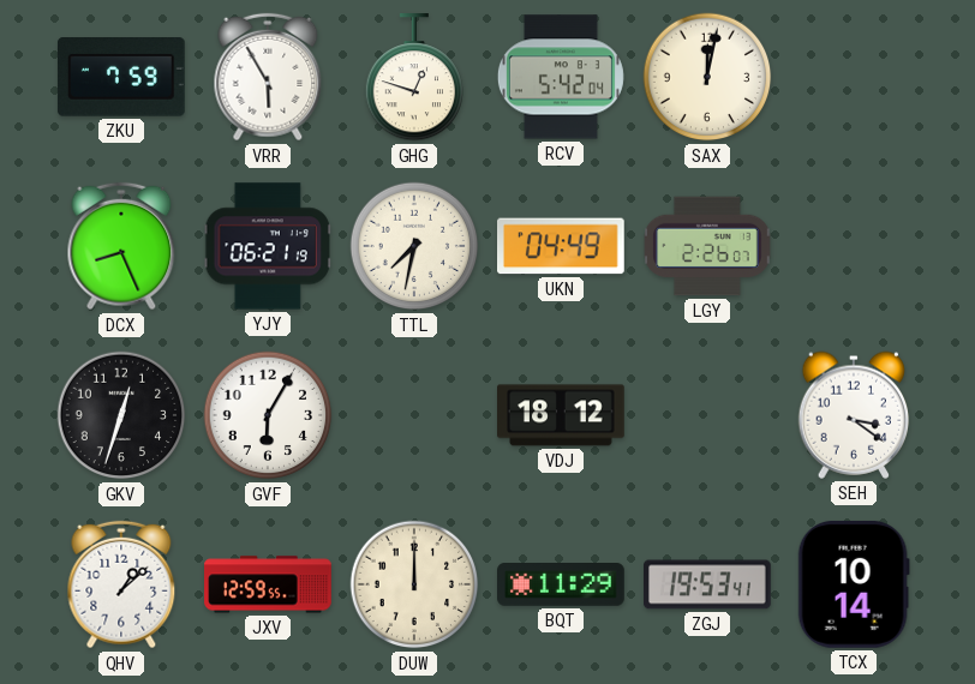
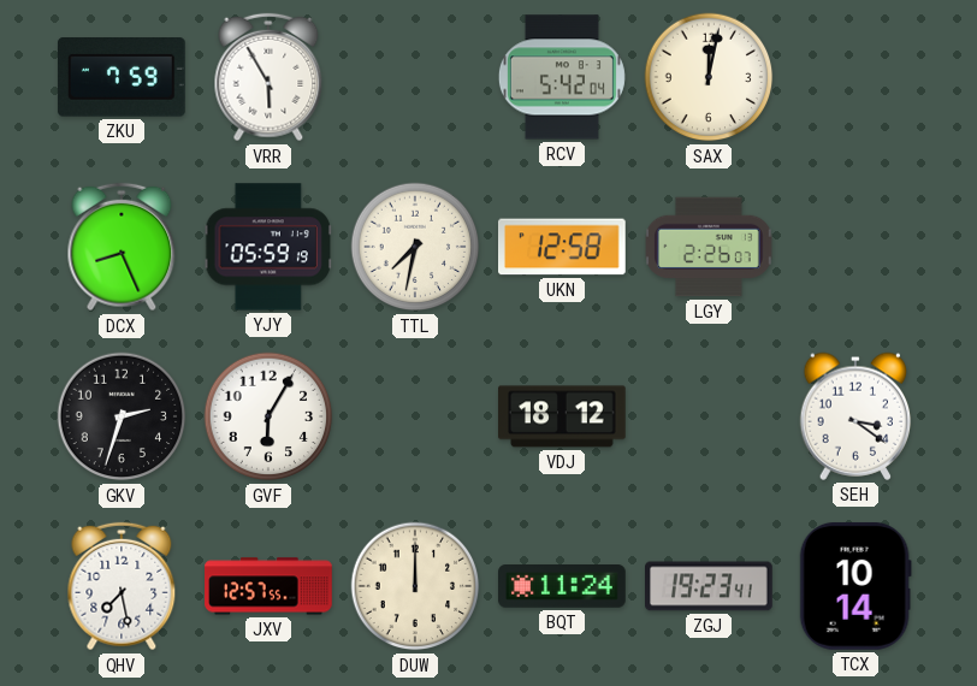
GHG: 12:48 -> none (414, 78)
YJY: 06:21 -> 05:59 (268, 247)
UKN: 04:49 -> 12:58 (563, 247)
GKV: 12:33 -> 2:33 (122, 416)
QHV: 1:08 -> 7:28 (122, 586)
JXV: 12:59 -> 12:57 (268, 586)
BQT: 11:29 -> 11:24 (563, 587)
ZGJ: 19:53 -> 19:23 (710, 586)
